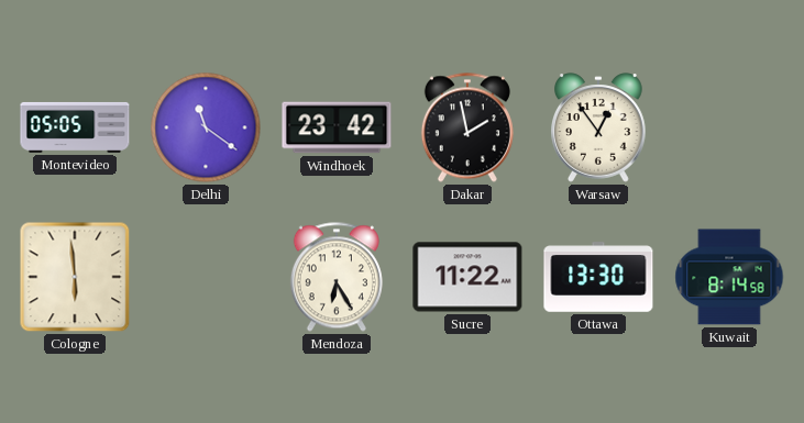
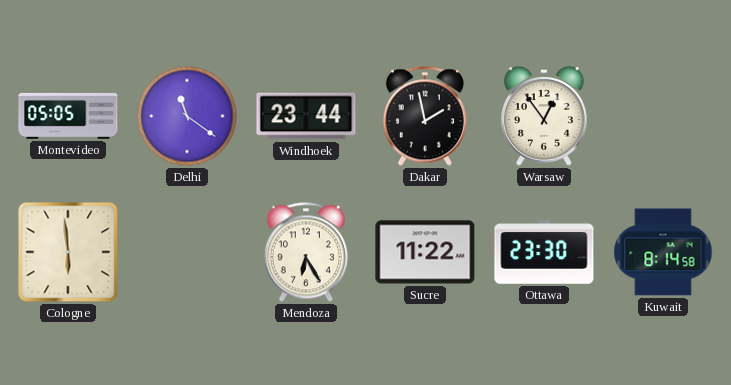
Windhoek: 23:42 -> 23:44 (306, 116)
Ottawa: 13:30 -> 23:30 (544, 252)
